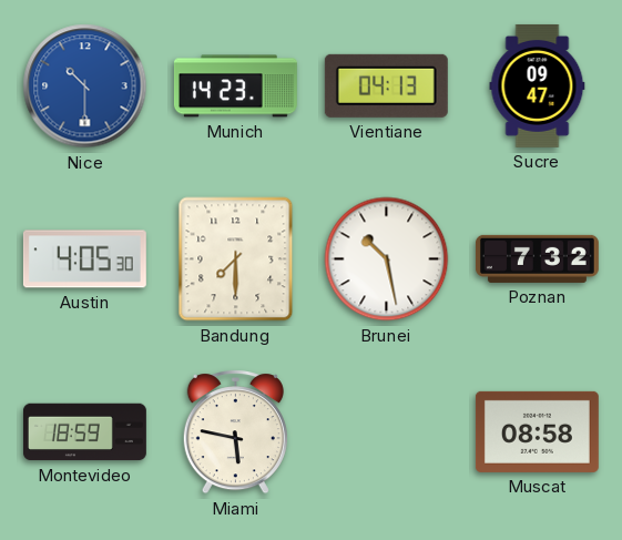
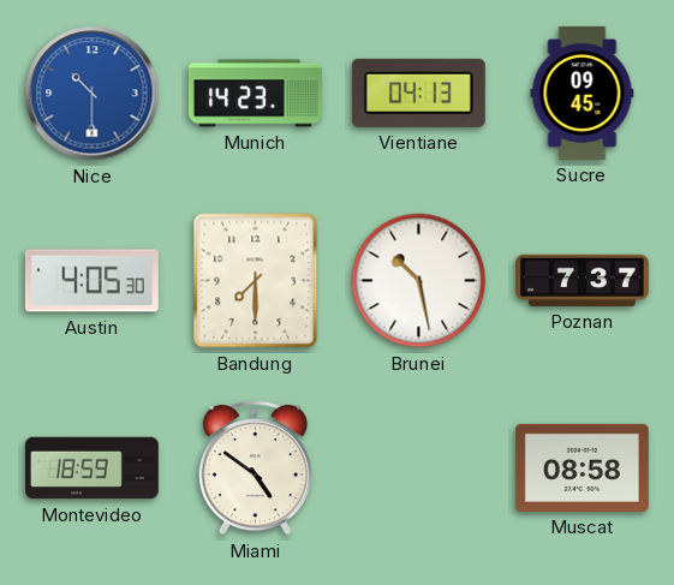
Sucre: 09:47 -> 09:45 (583, 92)
Poznan: 7:32 -> 7:37 (581, 280)
Miami: 5:47 -> 4:51 (255, 468)
